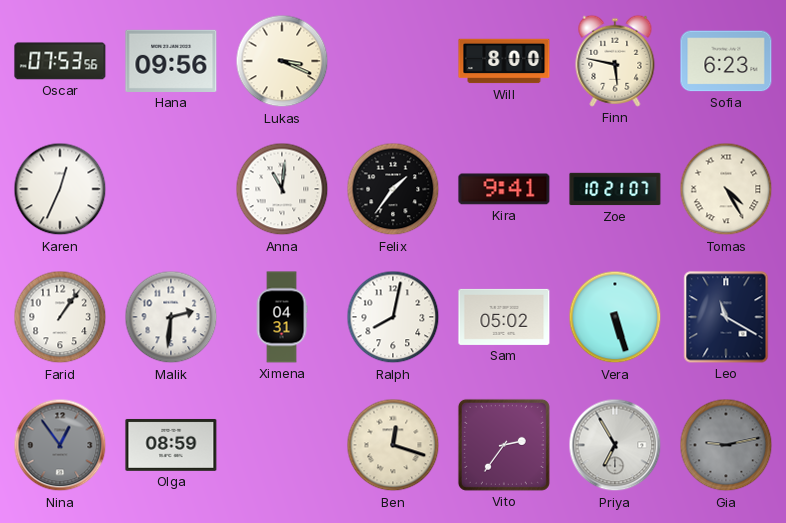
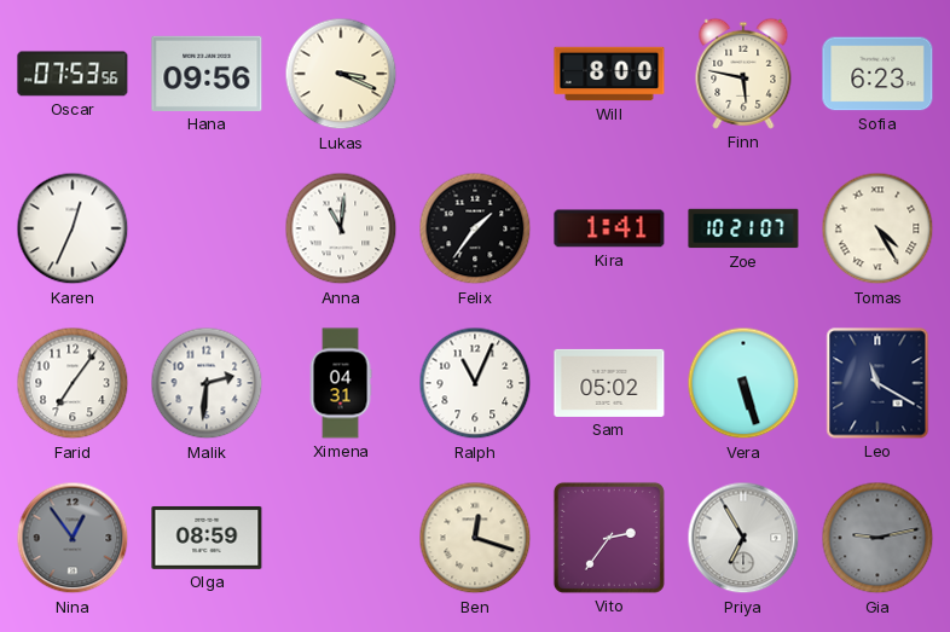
Kira: 9:41 -> 1:41 (609, 228)
Farid: 1:06 -> 7:06 (73, 383)
Ralph: 8:02 -> 11:04 (475, 383)
